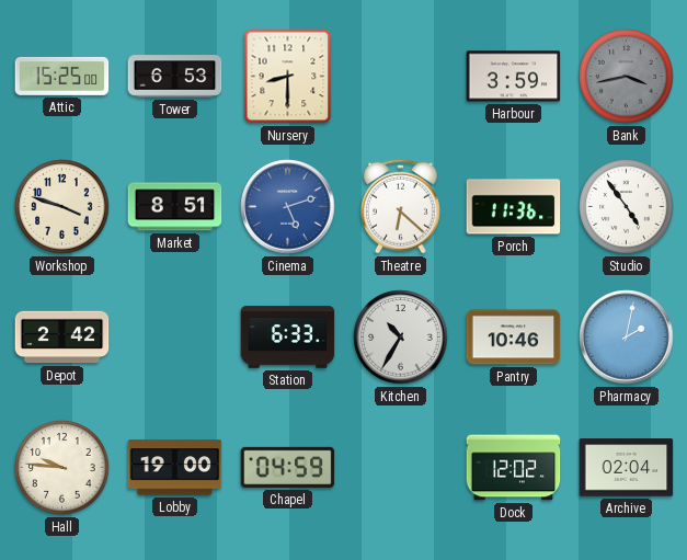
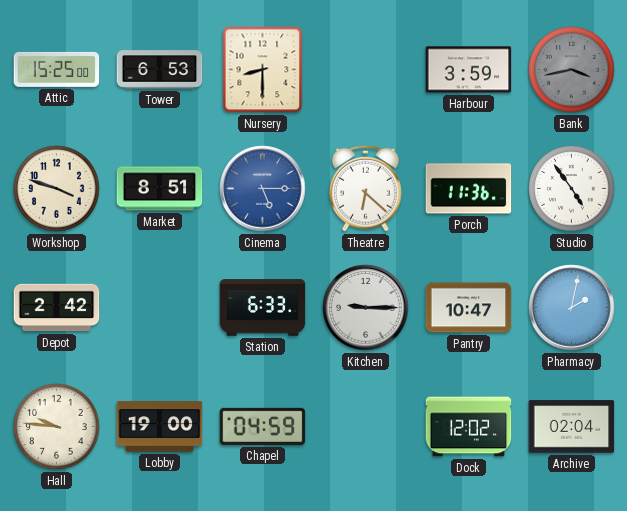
Cinema: 5:12 -> 5:15 (263, 189)
Kitchen: 10:35 -> 9:15 (366, 308)
Pantry: 10:46 -> 10:47 (469, 308)
